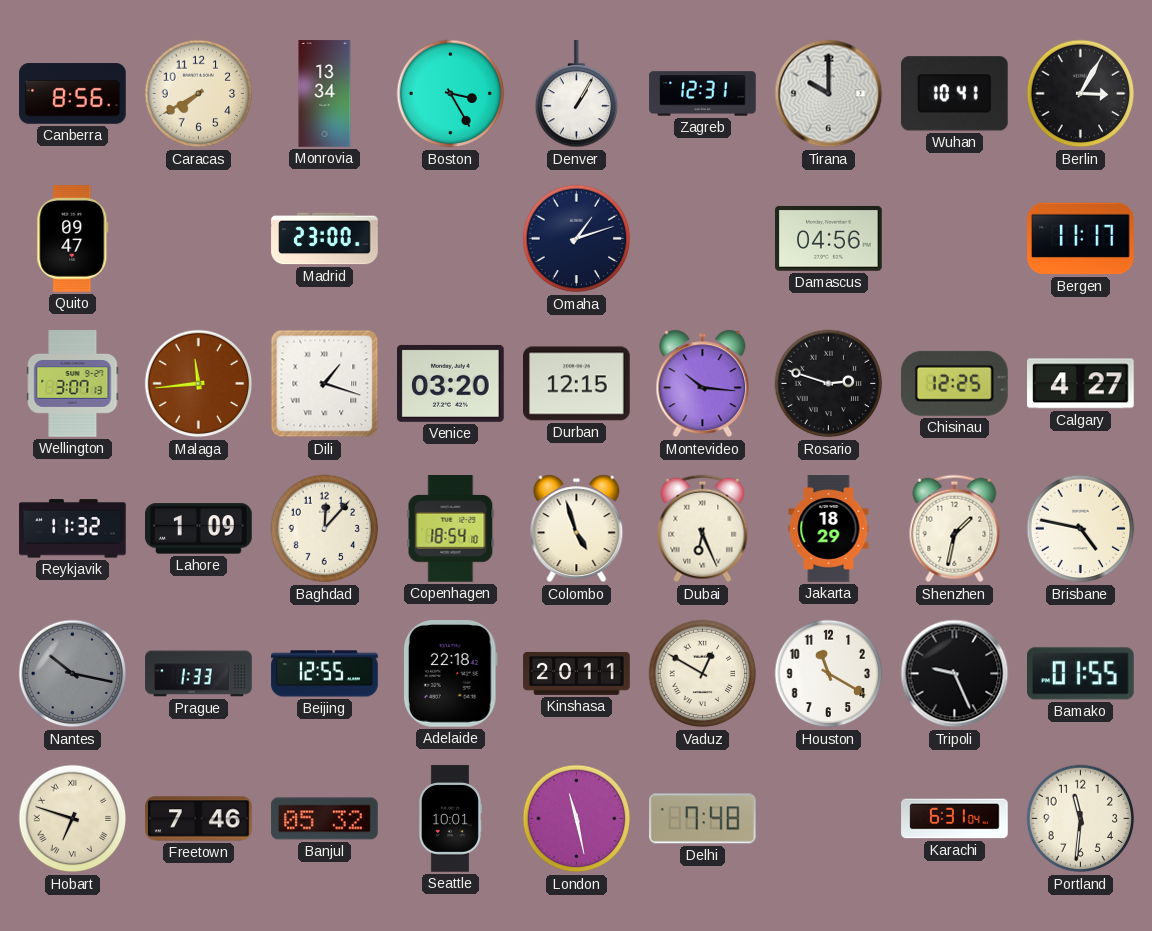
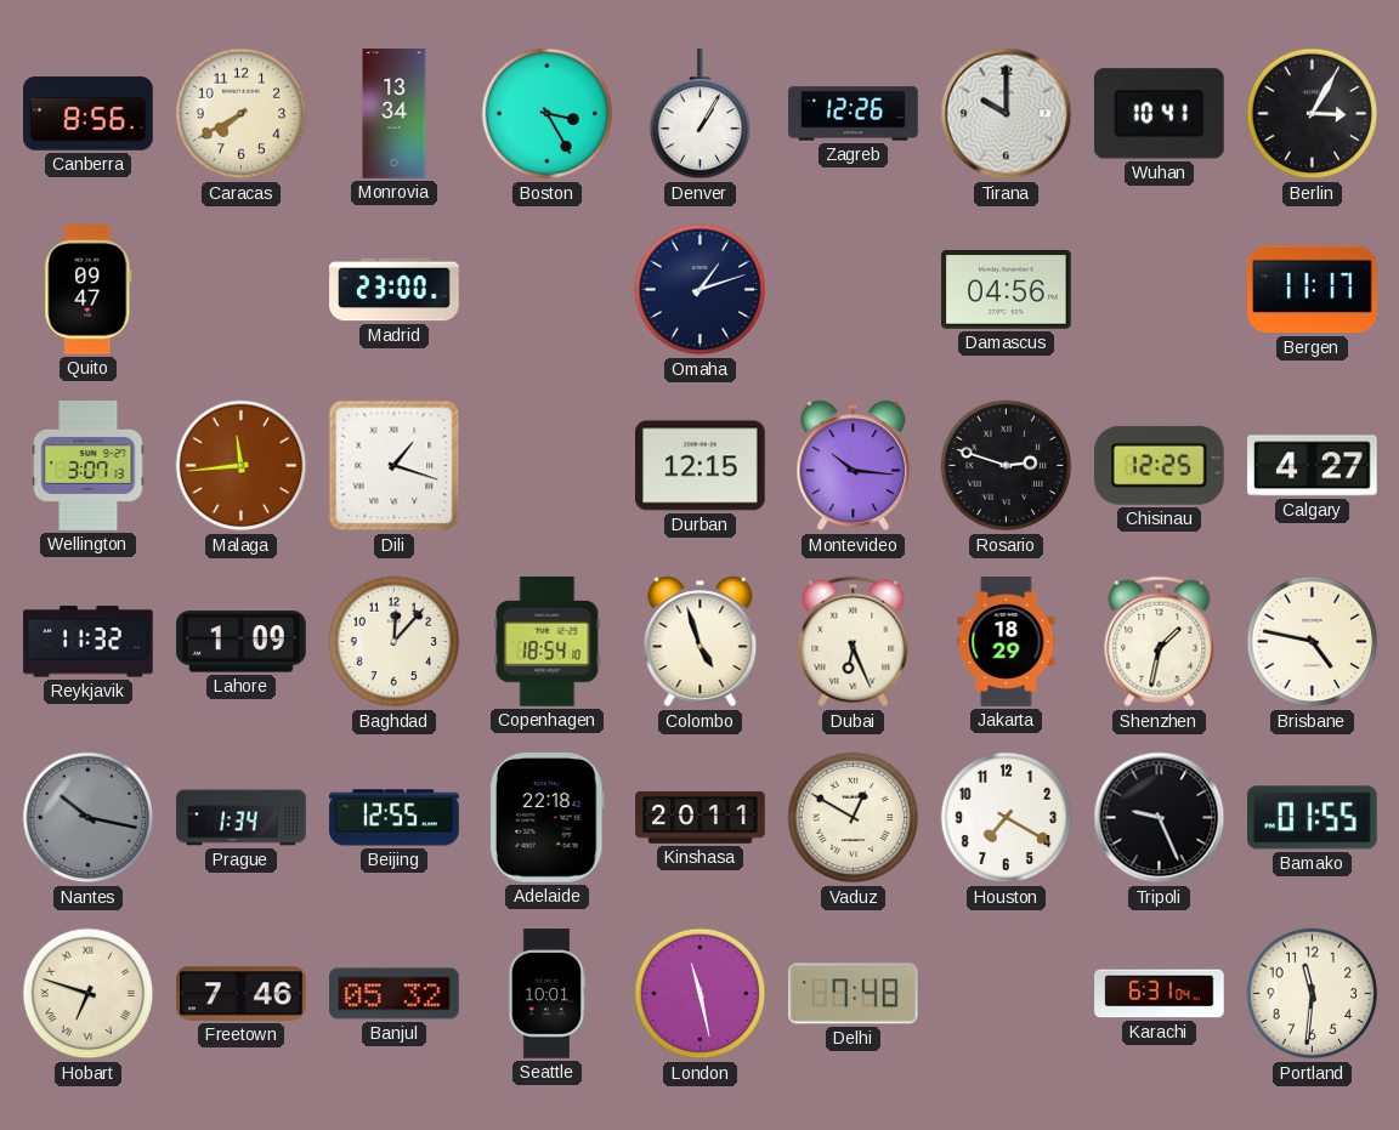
Zagreb: 12:31 -> 12:26 (854, 114)
Venice: 03:20 -> none (451, 383)
Prague: 1:33 -> 1:34 (242, 818)
Houston: 11:20 -> 7:20 (1007, 818)
